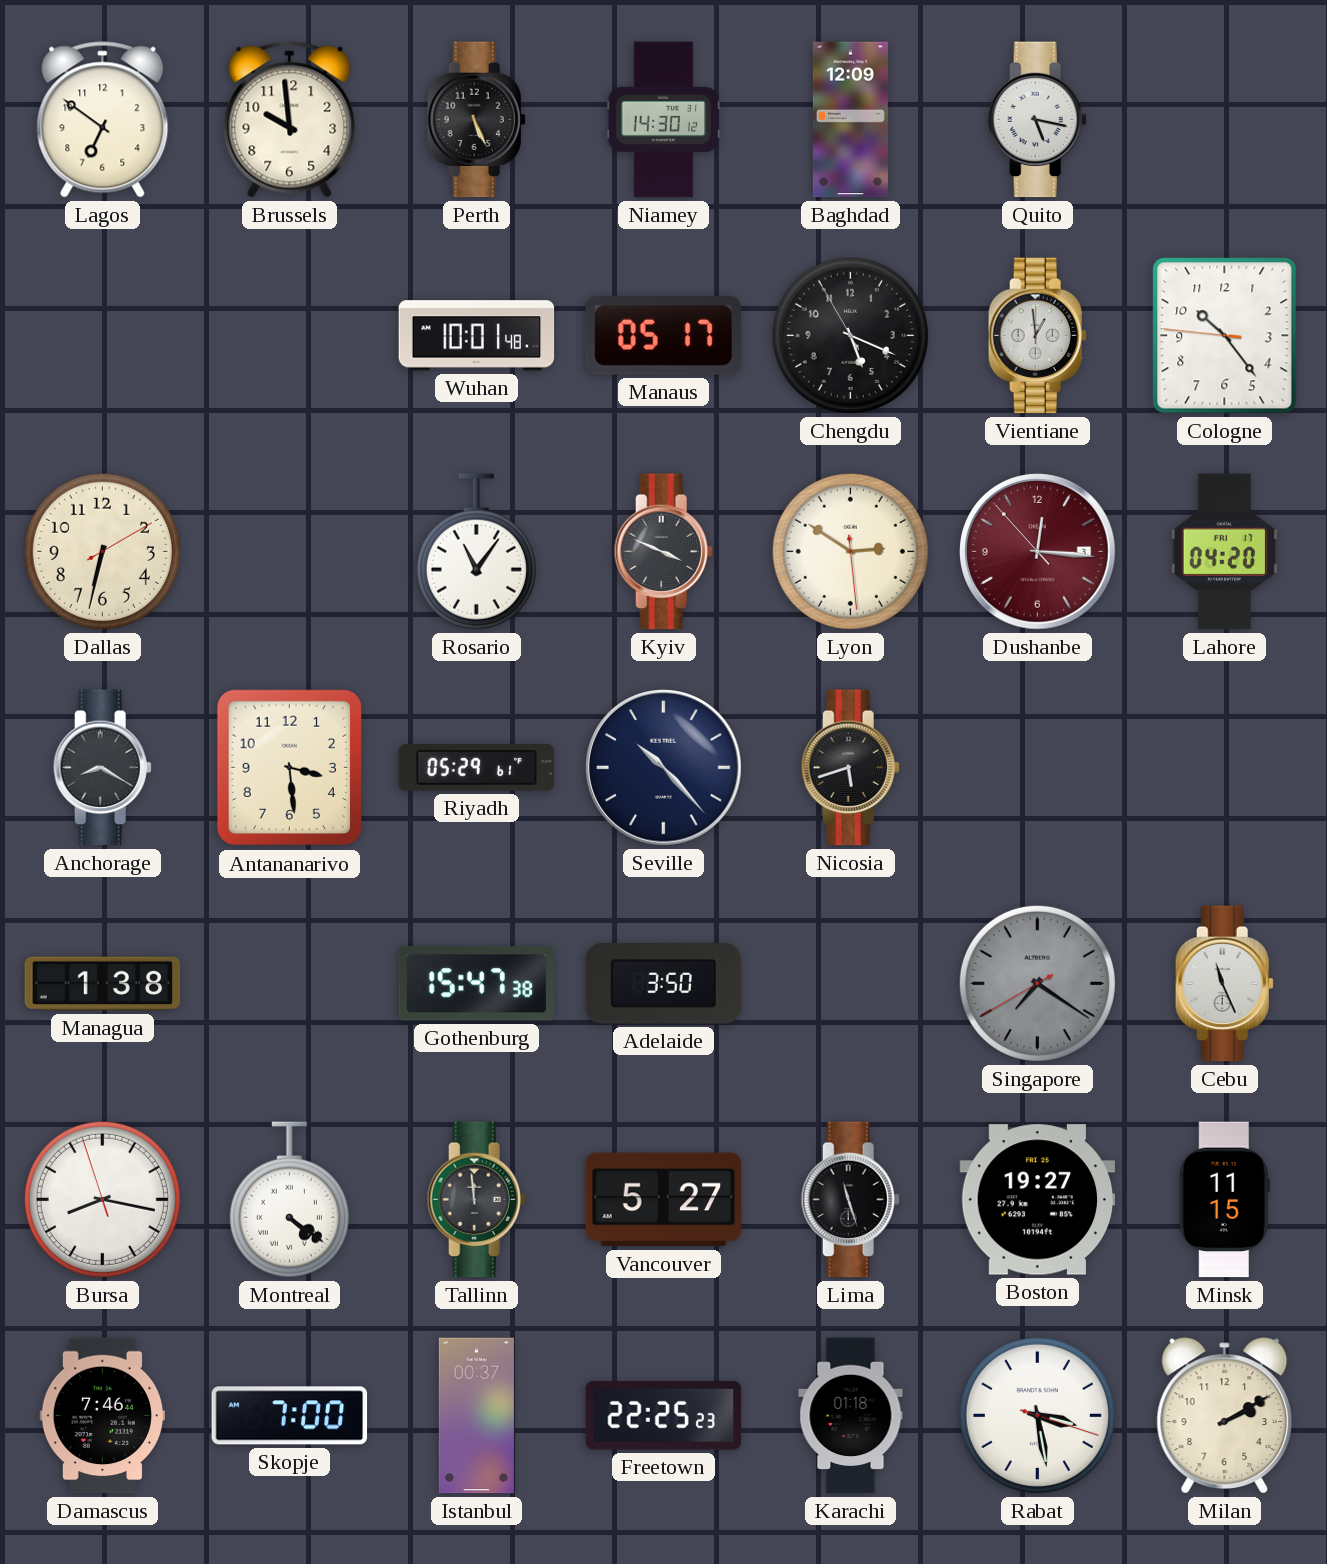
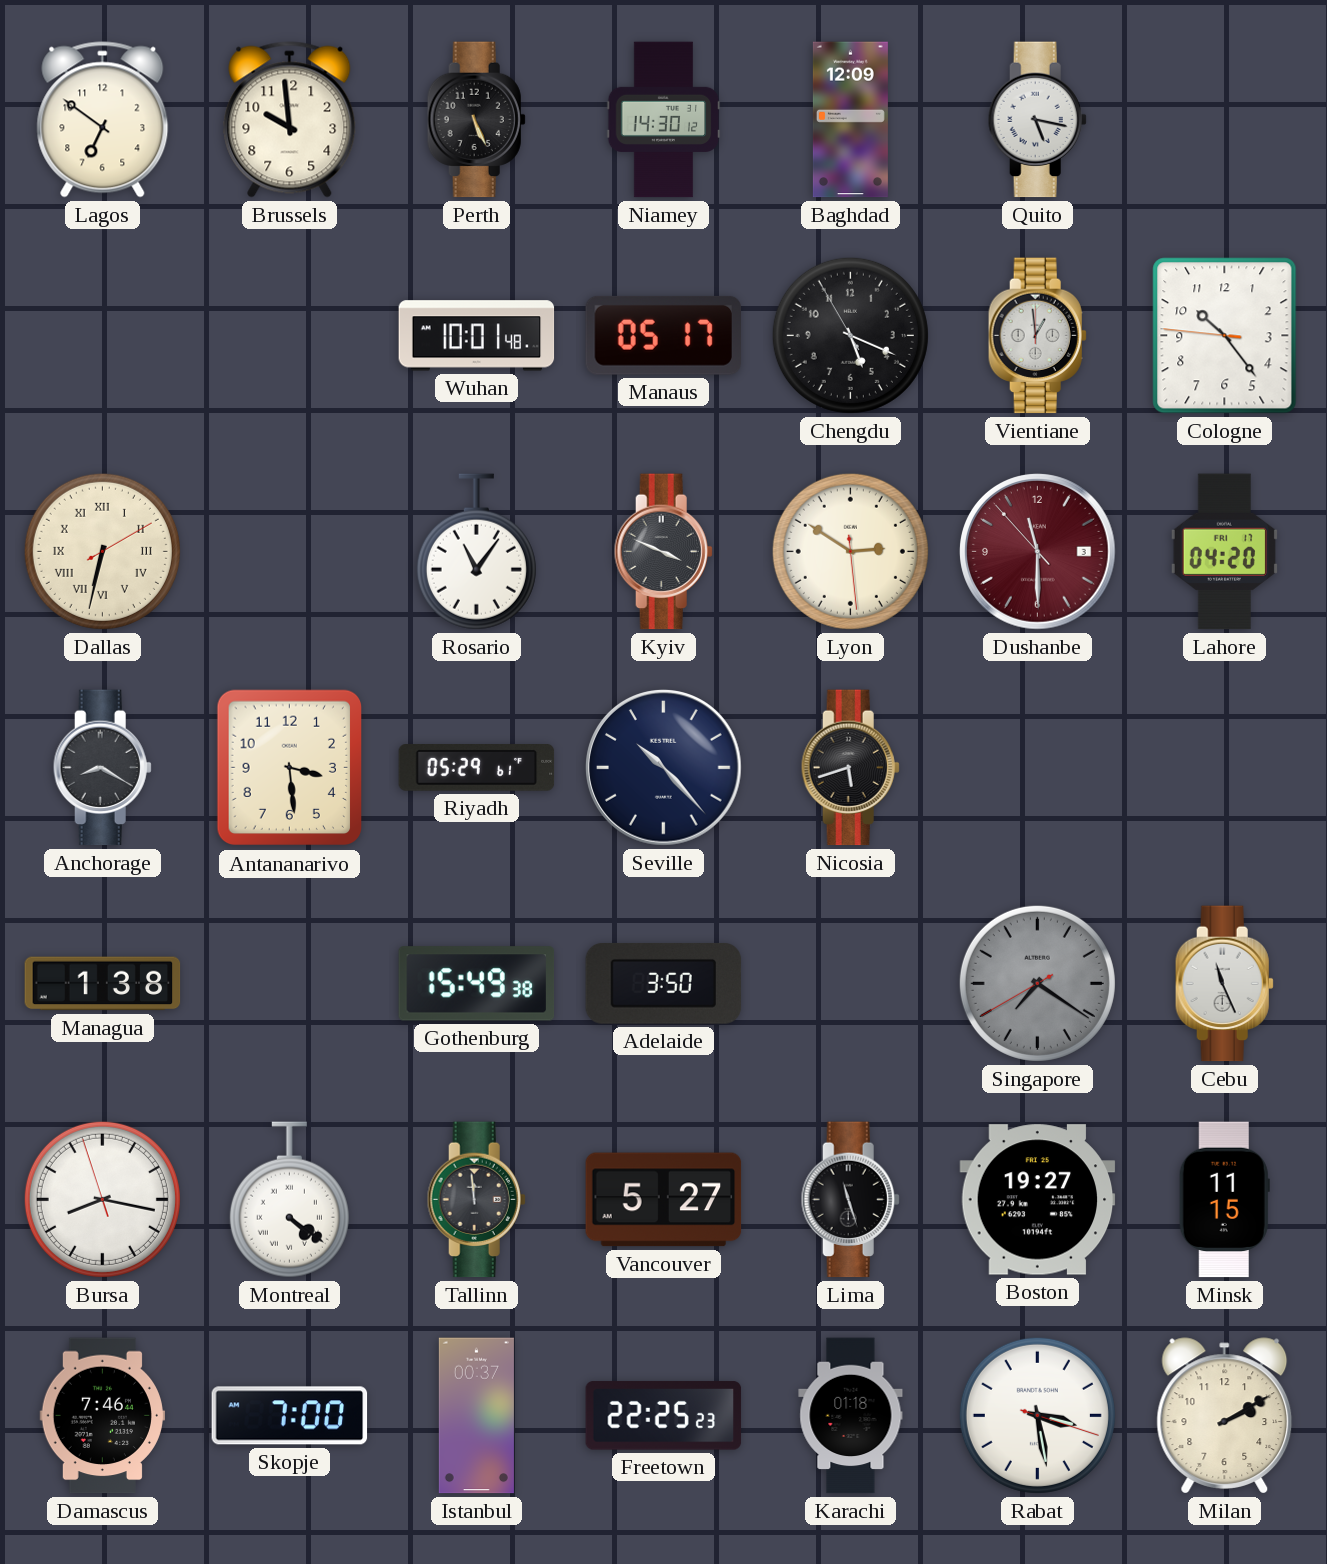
Dallas numerals: Arabic -> Roman (102, 551)
Dushanbe: 12:15 -> 11:29 (1038, 552)
Gothenburg: 15:47 -> 15:49 (477, 984)
